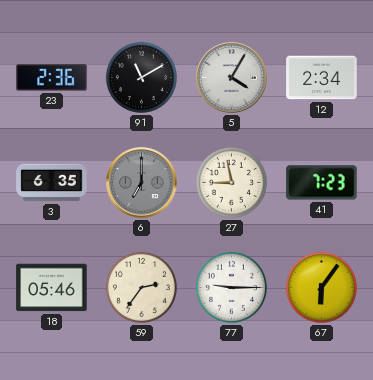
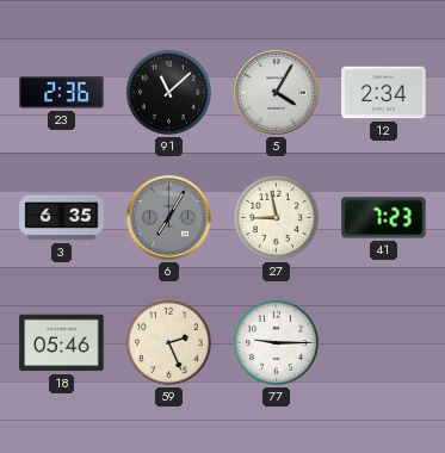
91: 11:10 -> 11:08 (168, 92)
6: 7:00 -> 7:05 (169, 218)
59: 2:36 -> 2:26 (168, 342)
67: 6:06 -> none (321, 287)
